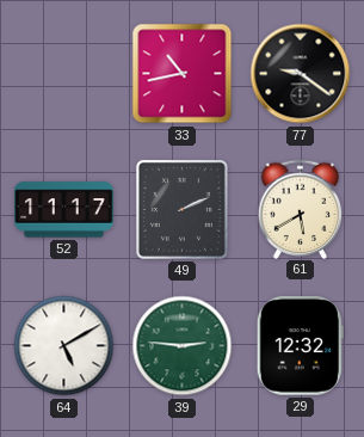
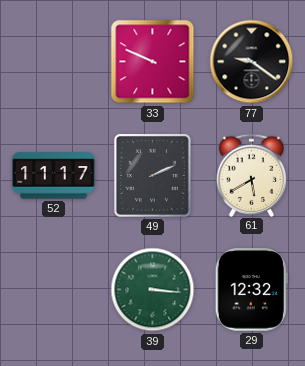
33: 10:43 -> 9:49 (153, 62)
64: 5:10 -> none (64, 346)
39: 2:46 -> 3:16 (153, 290)
